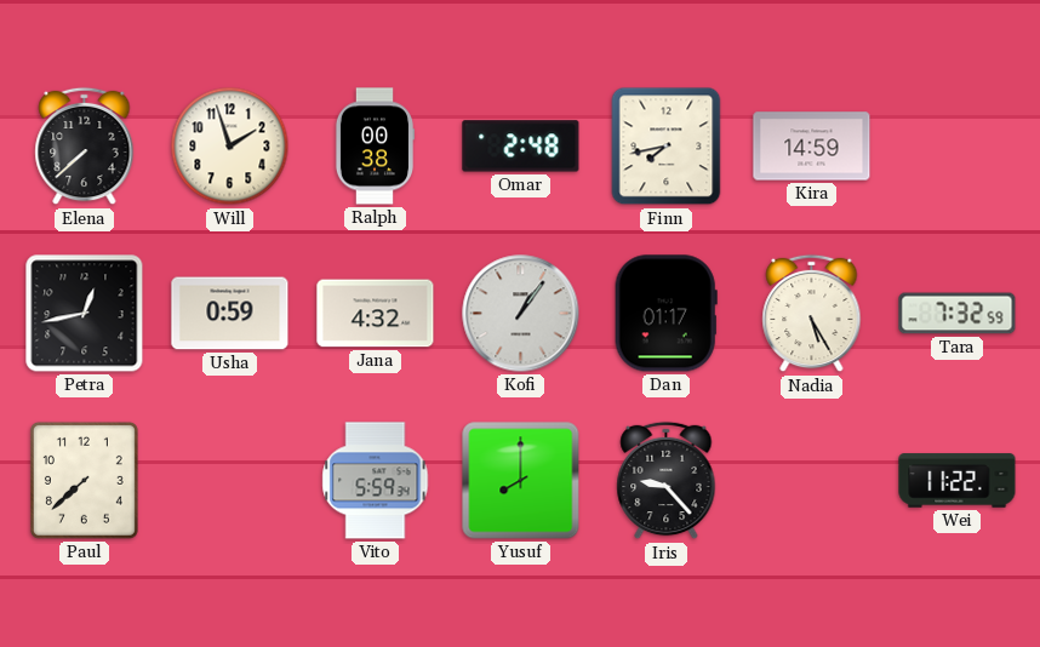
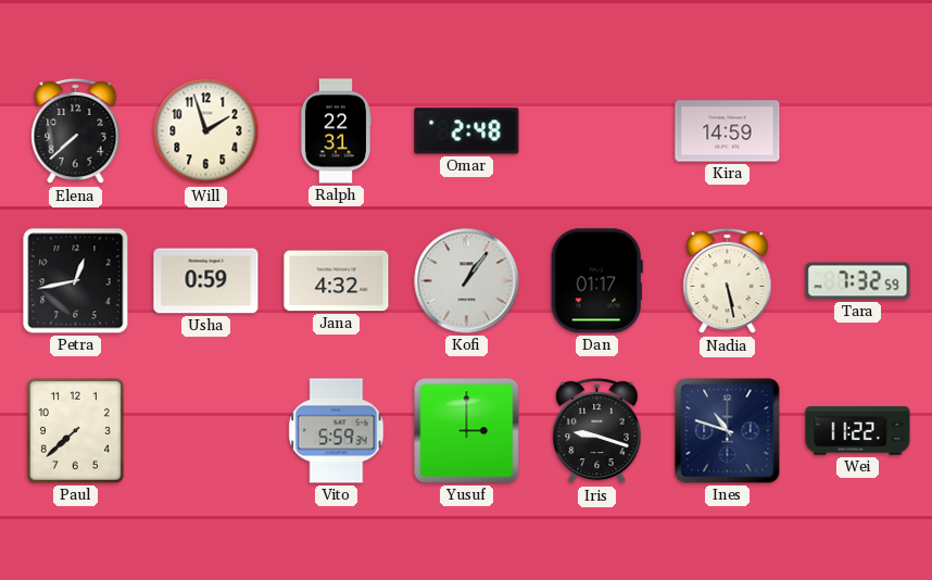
Ralph: 00:38 -> 22:31 (335, 131)
Finn: 7:43 -> none (667, 147)
Nadia: 5:25 -> 5:28 (728, 281)
Yusuf: 8:00 -> 3:00 (467, 431)
Iris: 9:23 -> 9:18 (597, 431)
Ines: none -> 10:48 (728, 431)
